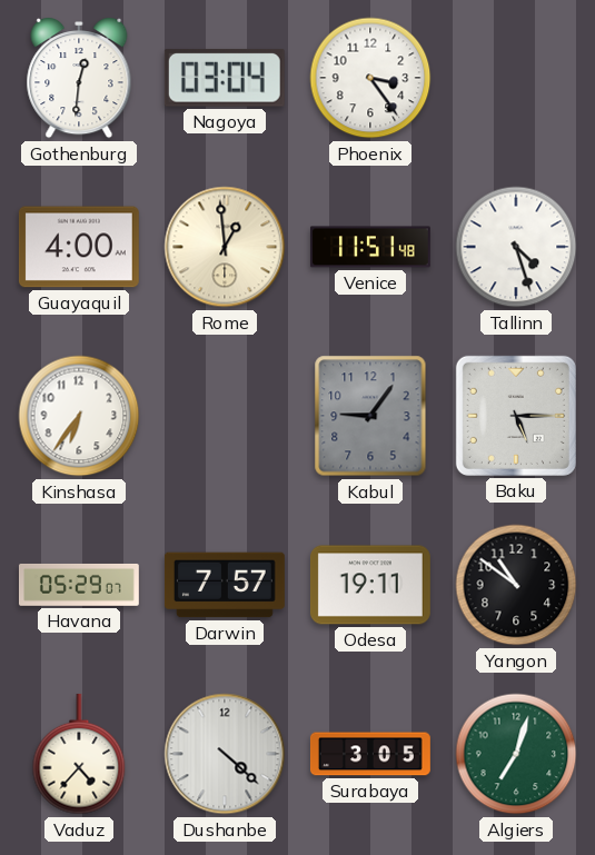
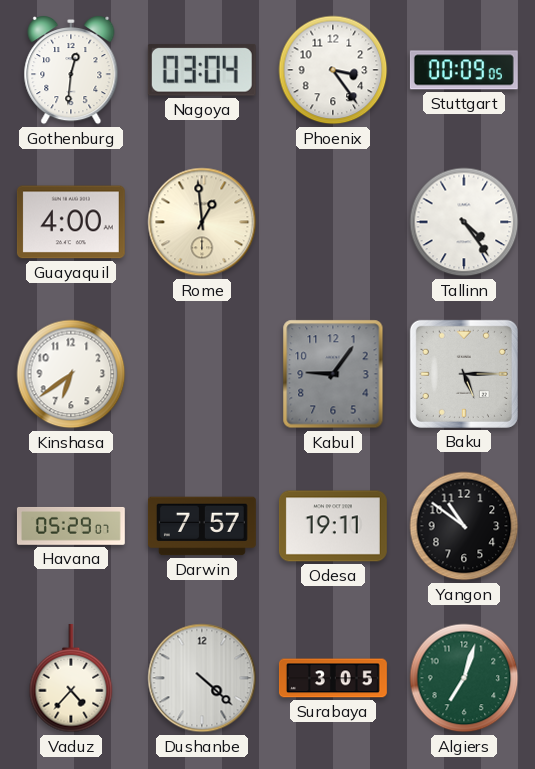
Stuttgart: none -> 00:09 (464, 70)
Venice: 11:51 -> none (370, 247)
Tallinn: 4:27 -> 4:24 (464, 222)
Kinshasa: 6:36 -> 6:39 (71, 374)
